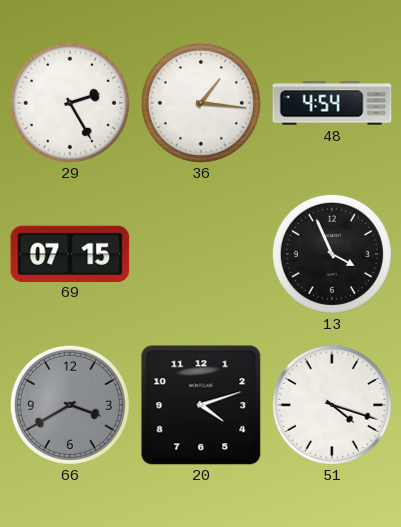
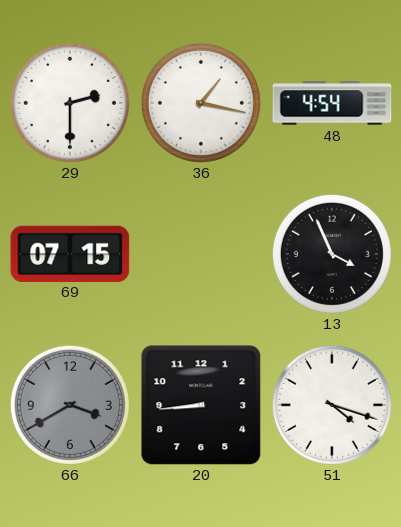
29: 2:25 -> 2:30 (70, 103)
36: 1:16 -> 1:17 (201, 103)
20: 4:12 -> 8:44 (201, 405)
